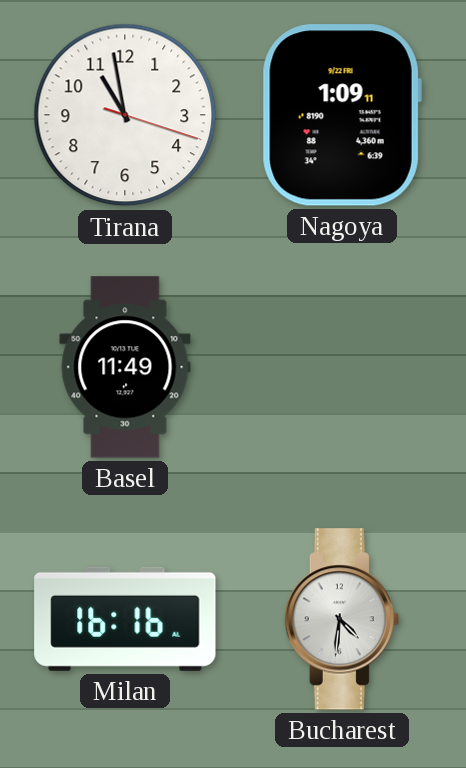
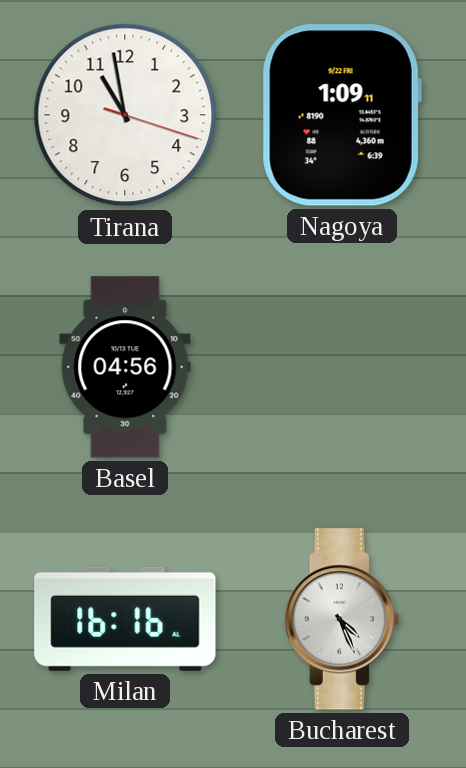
Basel: 11:49 -> 04:56 (125, 367)
Bucharest: 4:31 -> 4:26 (342, 619)
